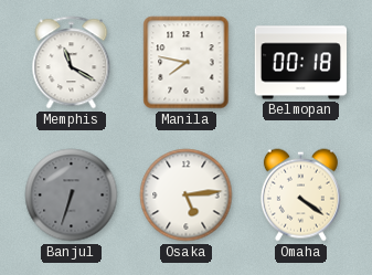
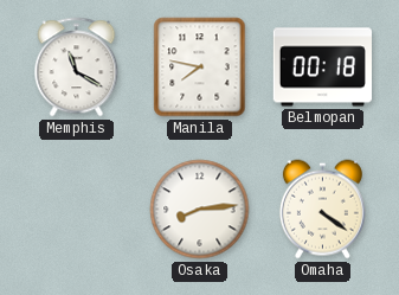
Banjul: 6:33 -> none (72, 195)
Osaka: 5:14 -> 8:14 (200, 210)
